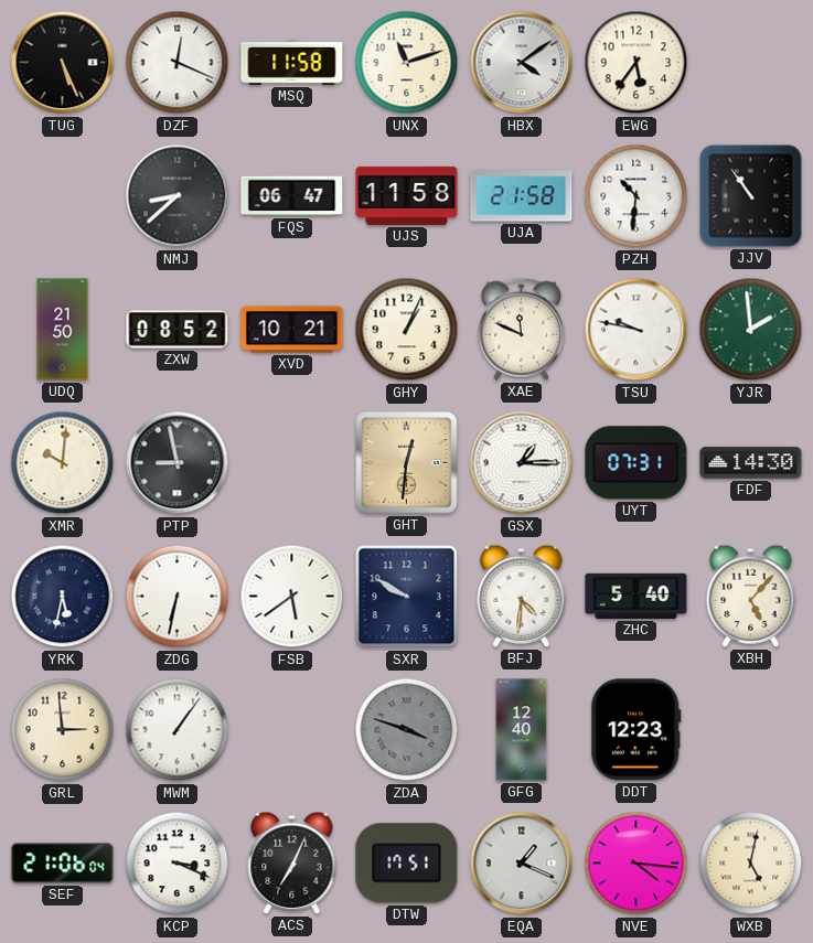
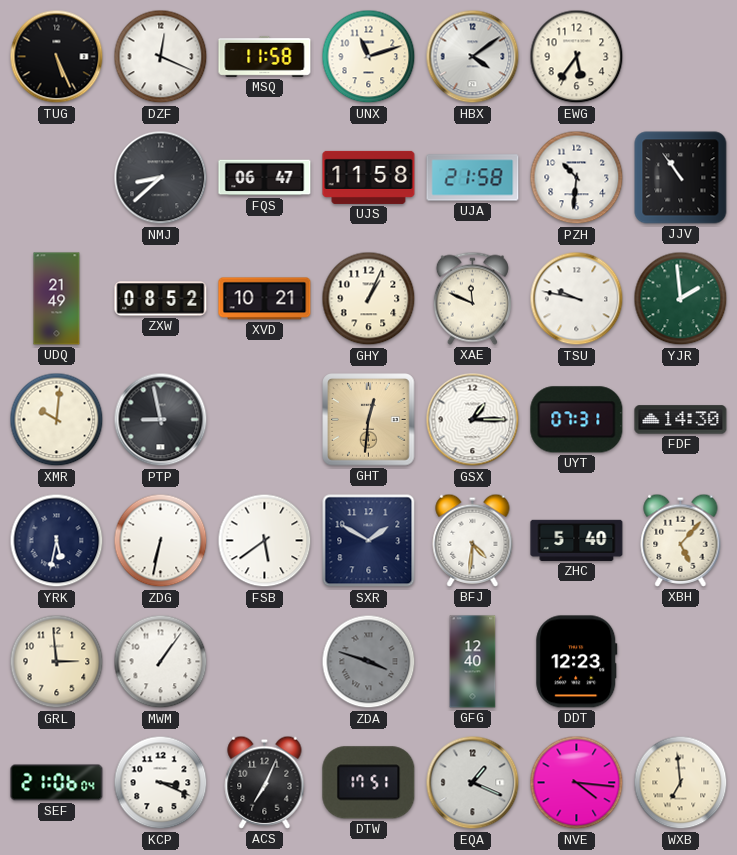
UDQ: 21:50 -> 21:49 (57, 299)
SXR: 9:50 -> 1:50 (369, 541)
WXB: 5:02 -> 6:59 (681, 783)
